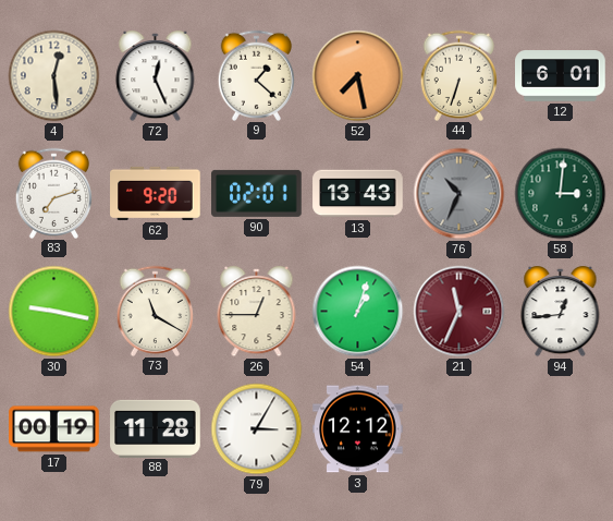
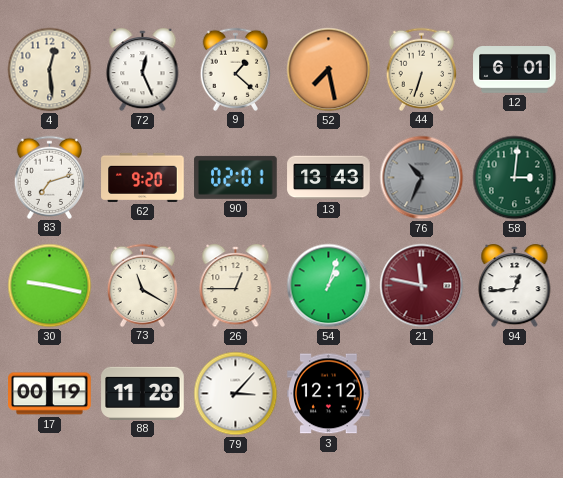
21: 11:34 -> 11:47 (422, 286)
79: 3:05 -> 3:07 (236, 394)
